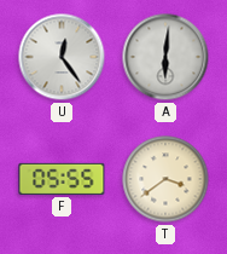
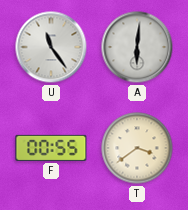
U: 12:24 -> 11:24 (51, 47)
F: 05:55 -> 00:55 (51, 148)
